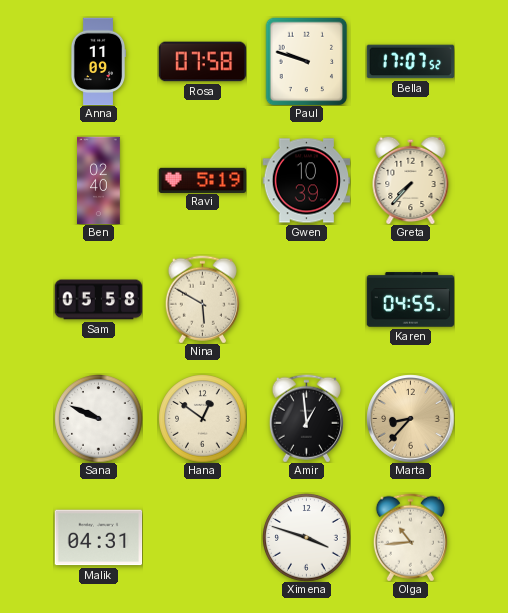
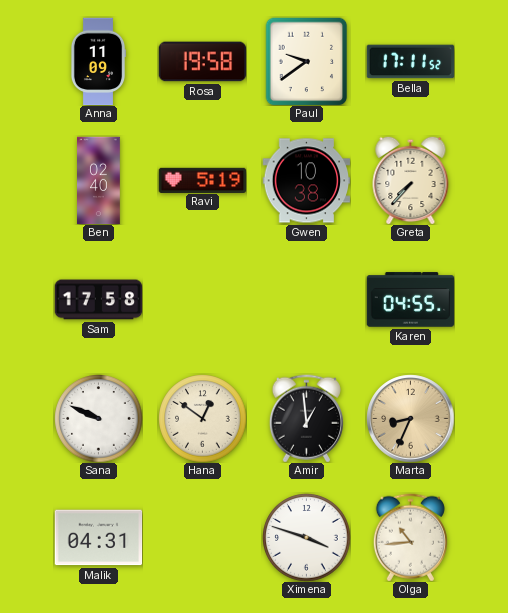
Rosa: 07:58 -> 19:58 (202, 62)
Paul: 9:48 -> 9:39 (307, 61)
Bella: 17:07 -> 17:11 (410, 62)
Gwen: 10:39 -> 10:38 (306, 181)
Sam: 05:58 -> 17:58 (98, 300)
Nina: 5:50 -> none (202, 299)
Marta: 8:37 -> 8:34 (410, 418)
